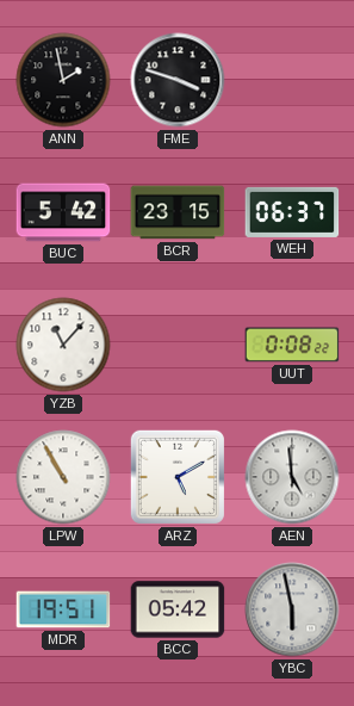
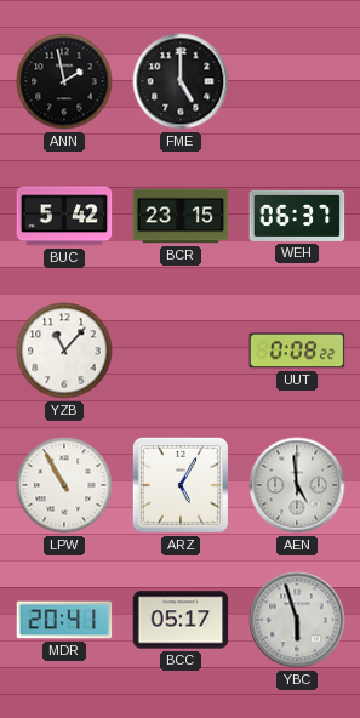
FME: 3:48 -> 5:00 (181, 81)
ARZ: 5:10 -> 5:05 (181, 485)
MDR: 19:51 -> 20:41 (64, 620)
BCC: 05:42 -> 05:17 (181, 620)
YBC: 5:58 -> 5:57 (297, 620)
